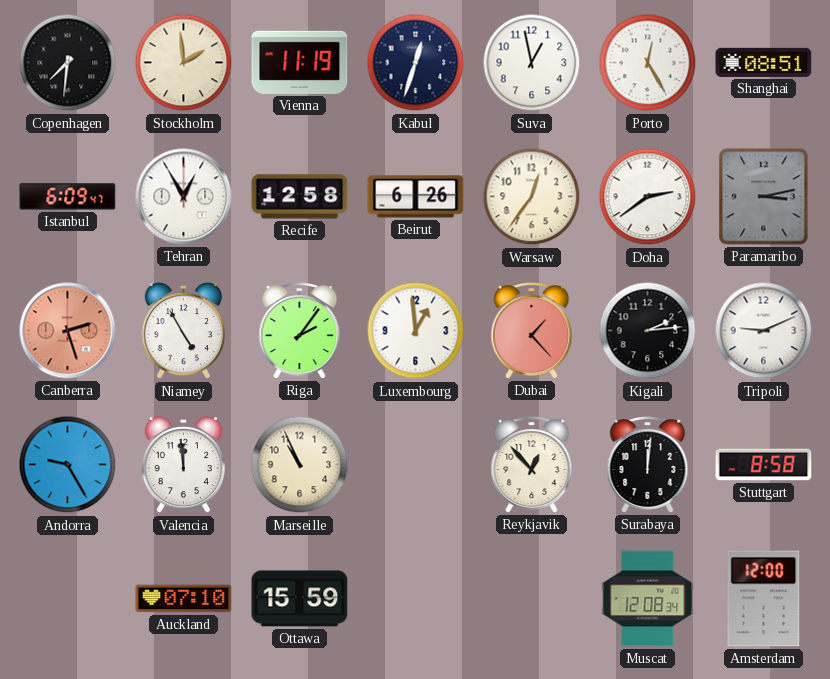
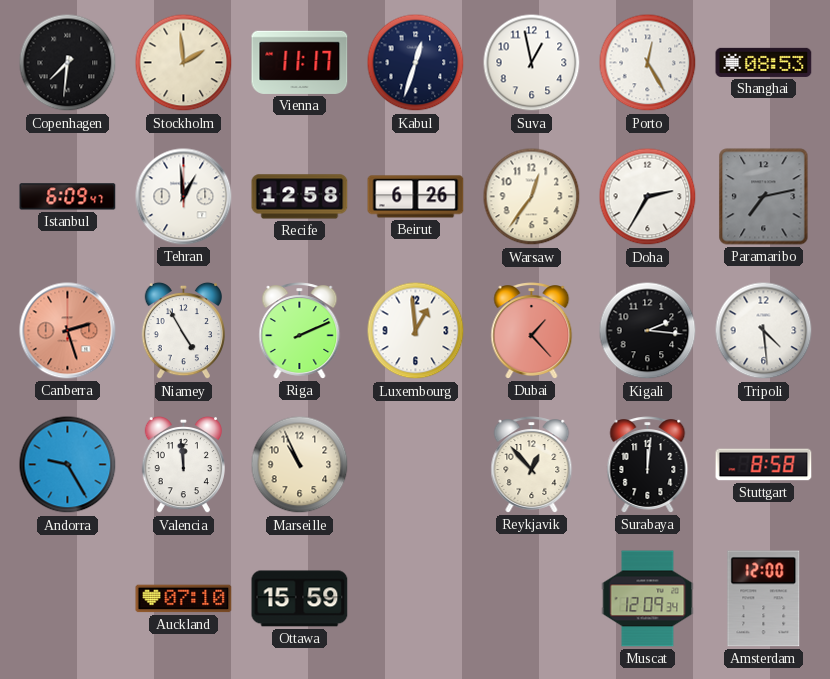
Vienna: 11:19 -> 11:17 (300, 62)
Shanghai: 08:51 -> 08:53 (764, 62)
Tehran: 12:55 -> 12:59 (184, 197)
Doha: 2:39 -> 2:35 (648, 197)
Paramaribo: 3:13 -> 7:13 (764, 197)
Riga: 2:06 -> 2:11 (300, 331)
Kigali: 2:14 -> 2:16 (648, 331)
Tripoli: 9:11 -> 4:29 (764, 331)
Muscat: 12:08 -> 12:09 (648, 599)
